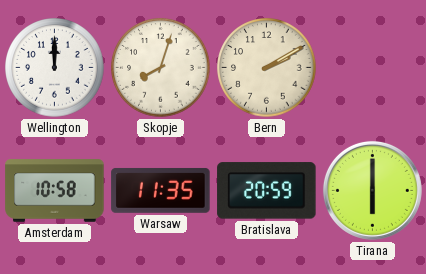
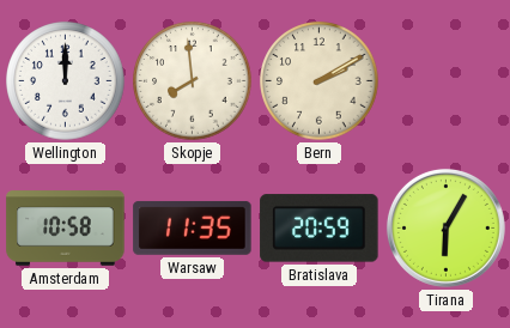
Skopje: 8:03 -> 7:59 (193, 81)
Tirana: 6:00 -> 6:05 (445, 227)
